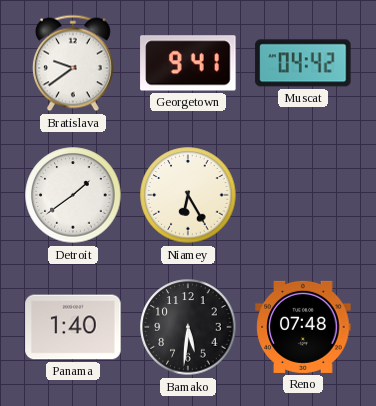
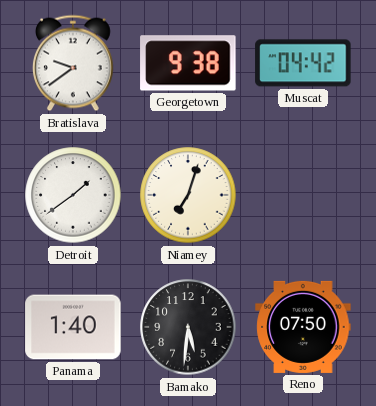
Georgetown: 9:41 -> 9:38 (188, 63)
Niamey: 6:25 -> 7:03 (188, 195)
Reno: 07:48 -> 07:50 (303, 327)
